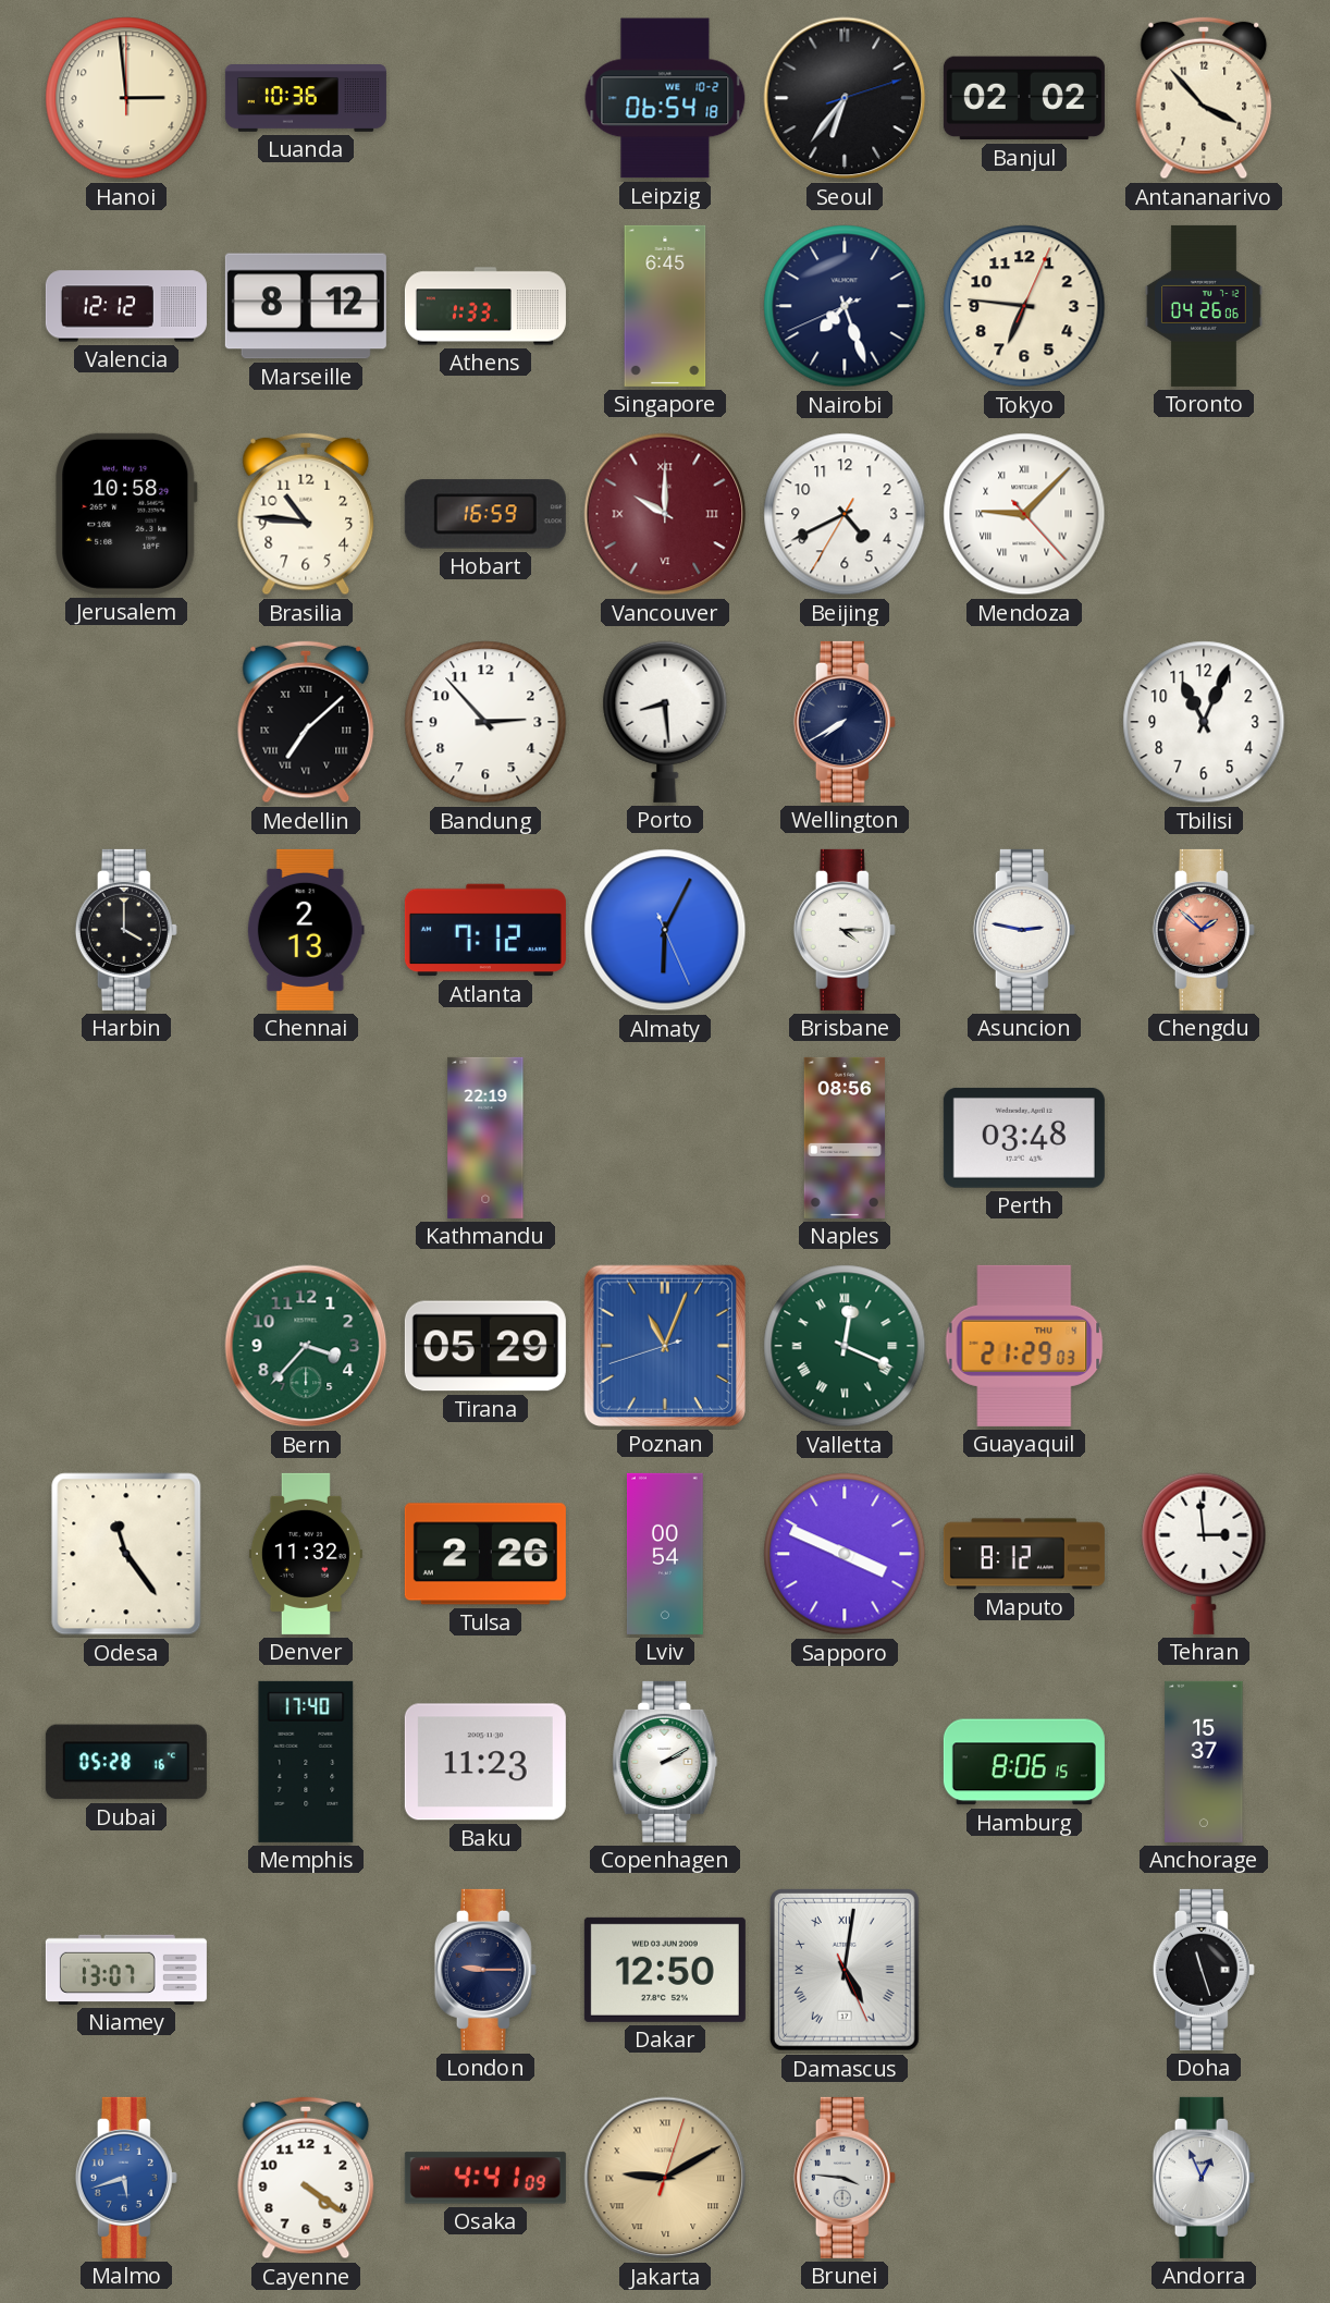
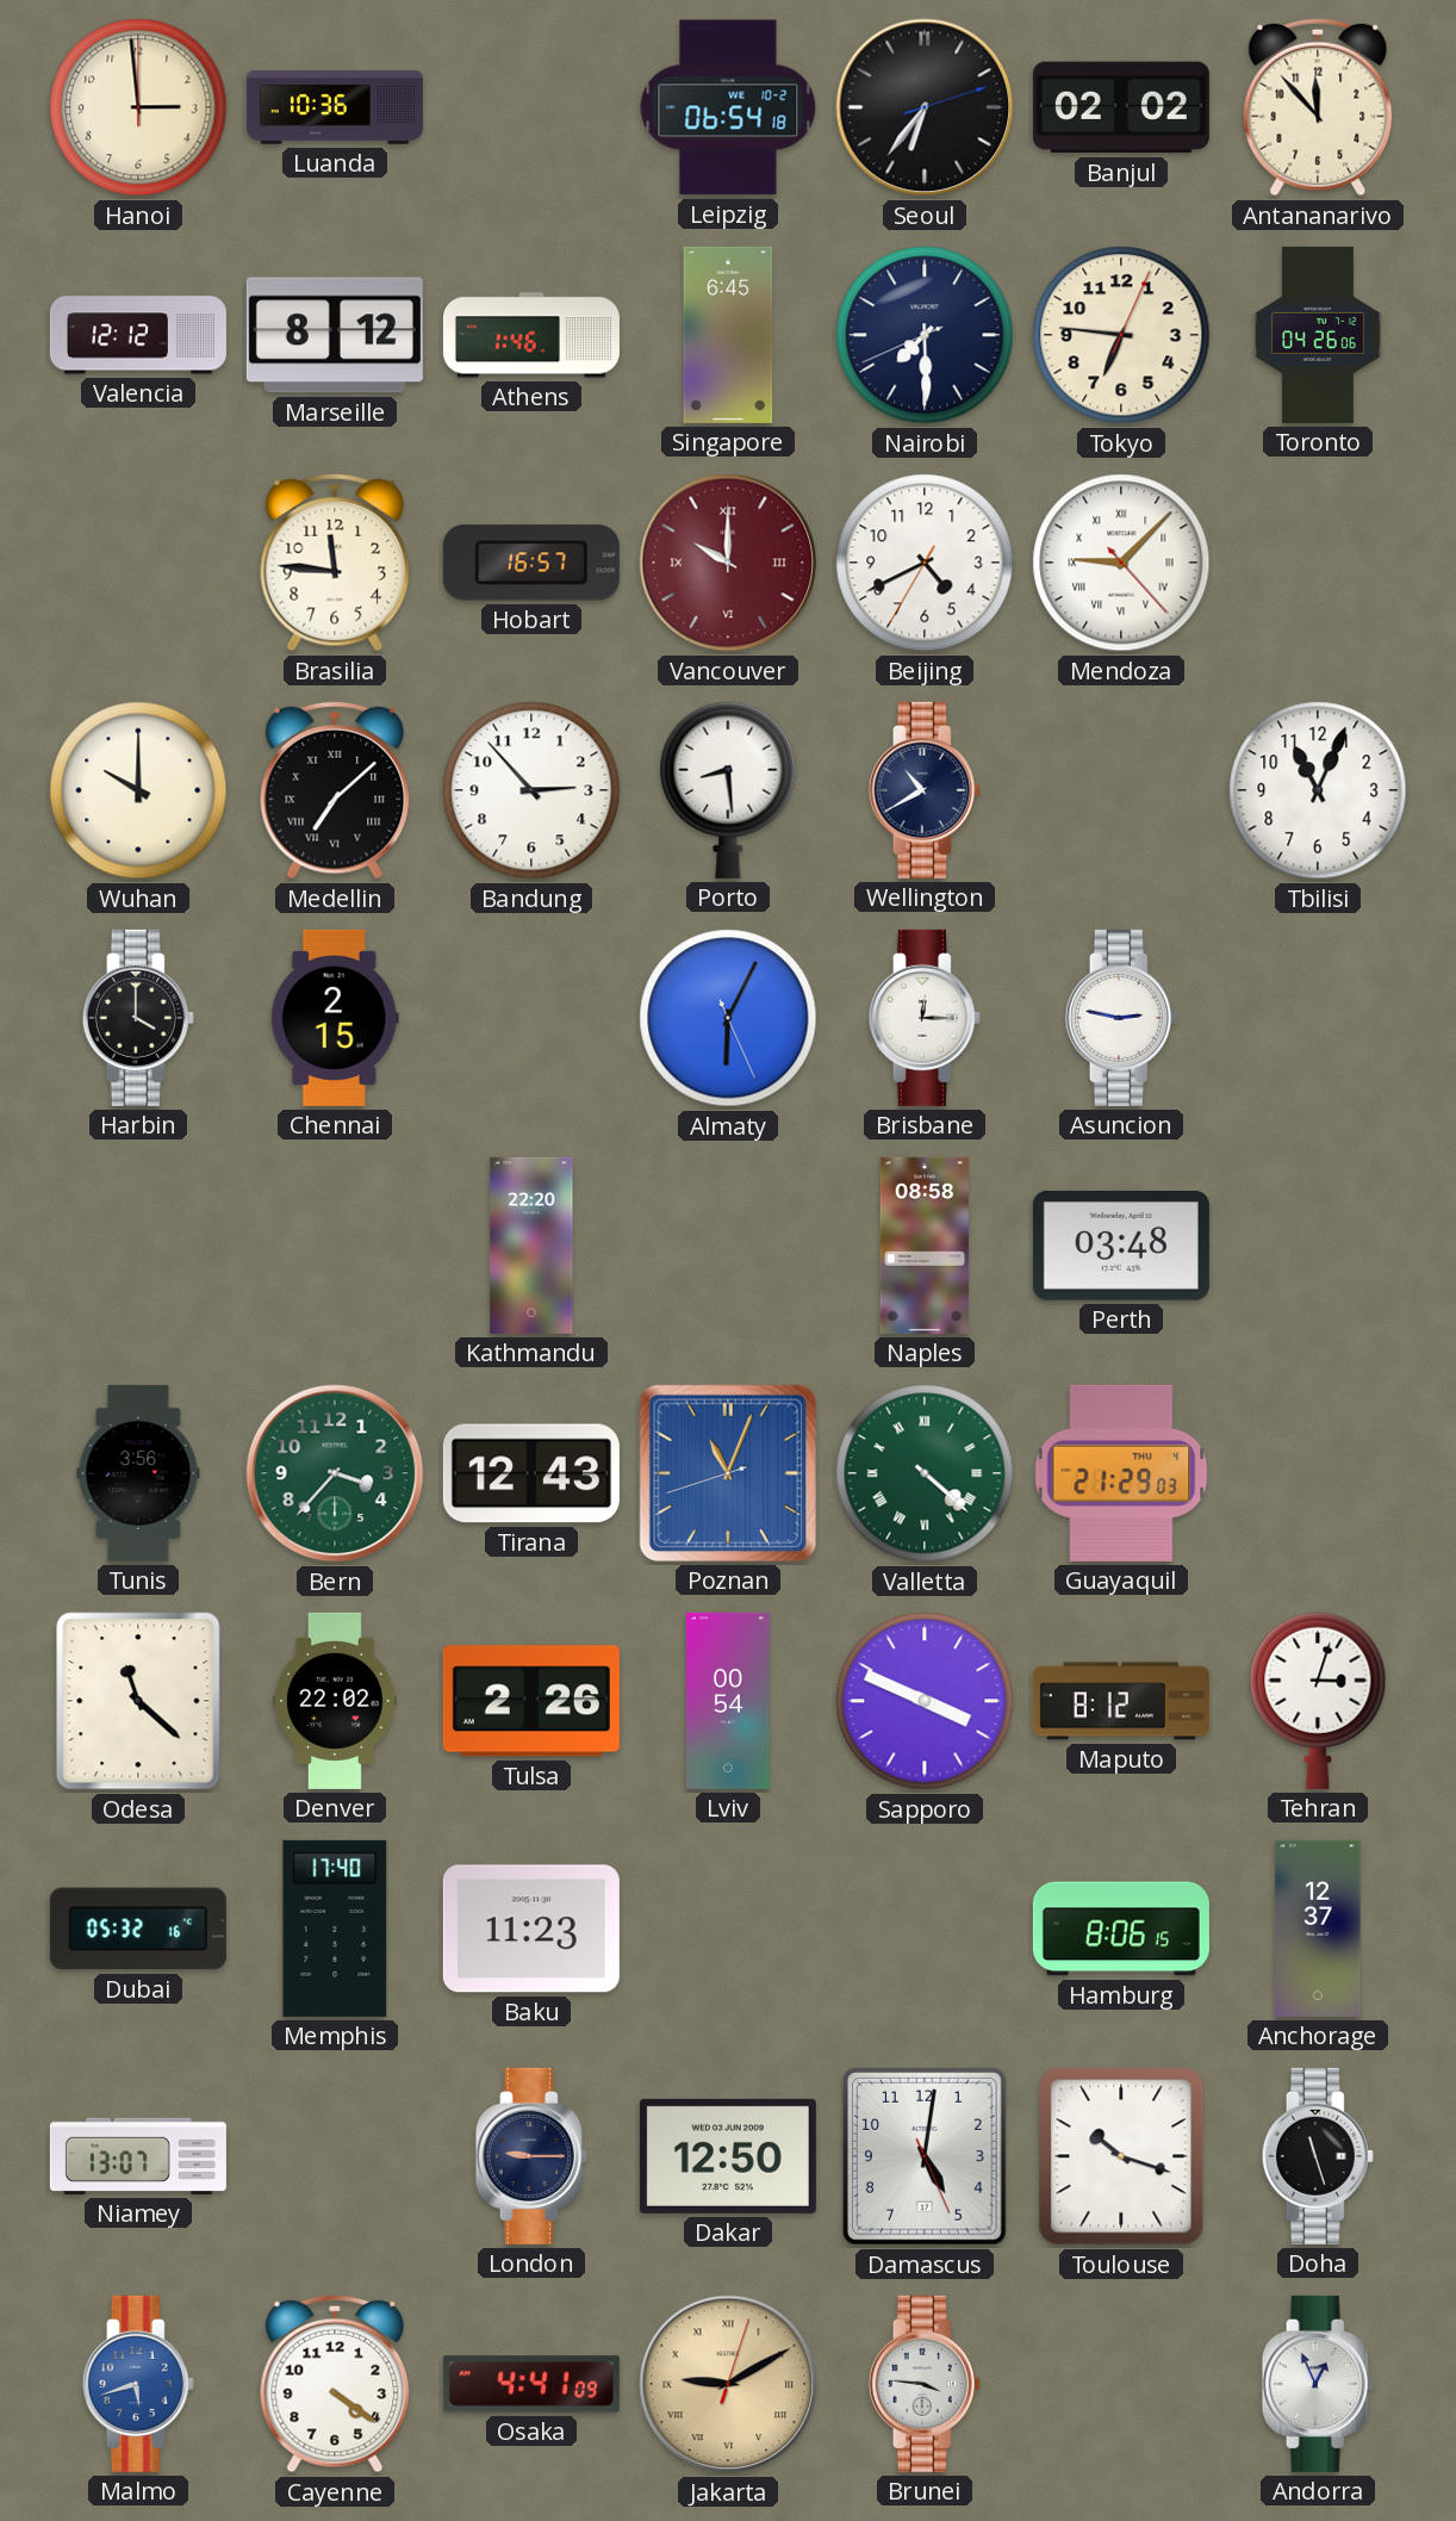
Antananarivo: 3:53 -> 11:53 (1318, 107)
Athens: 1:33 -> 1:46 (531, 335)
Nairobi: 7:26 -> 7:29 (925, 335)
Jerusalem: 10:58 -> none (126, 514)
Brasilia: 10:46 -> 11:46 (335, 563)
Hobart: 16:59 -> 16:57 (531, 563)
Wuhan: none -> 10:00 (138, 790)
Wellington: 7:40 -> 10:40 (925, 790)
Chennai: 2:13 -> 2:15 (335, 1018)
Atlanta: 7:12 -> none (485, 930)
Brisbane: 4:15 -> 12:15 (925, 1018)
Chengdu: 1:52 -> none (1204, 930)
Kathmandu: 22:19 -> 22:20 (531, 1246)
Naples: 08:56 -> 08:58 (923, 1246)
Tunis: none -> 3:56 (138, 1473)
Tirana: 05:29 -> 12:43 (531, 1473)
Valletta: 12:19 -> 4:22 (925, 1473)
Odesa: 11:24 -> 11:22 (138, 1701)
Denver: 11:32 -> 22:02 (335, 1701)
Tehran: 2:59 -> 3:03 (1318, 1701)
Dubai: 05:28 -> 05:32 (138, 1929)
Copenhagen: 2:10 -> none (665, 1762)
Anchorage: 15:37 -> 12:37 (1318, 1929)
Damascus numerals: Roman -> Arabic (925, 2157)
Toulouse: none -> 10:18 (1121, 2156)
